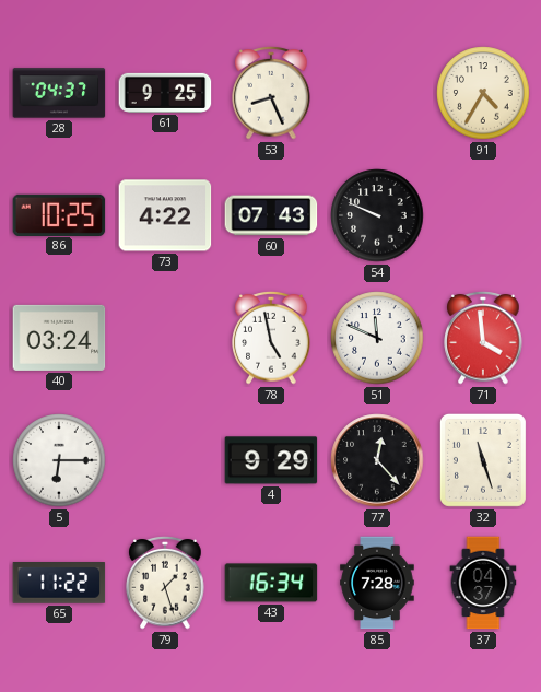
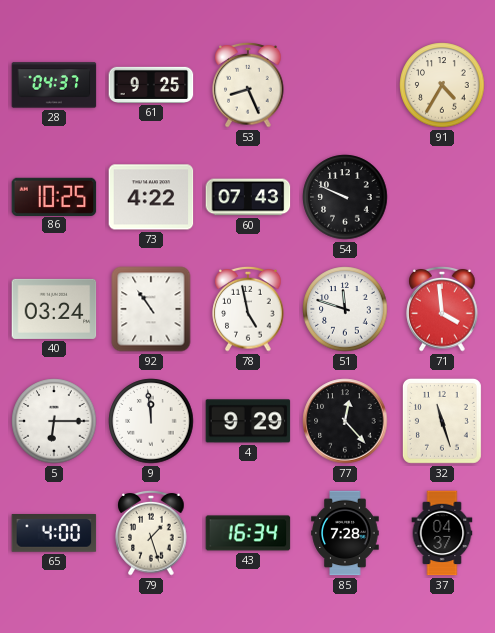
92: none -> 10:54 (151, 309)
51: 11:49 -> 11:48 (345, 309)
9: none -> 11:59 (151, 421)
65: 11:22 -> 4:00 (54, 534)
